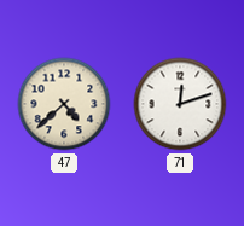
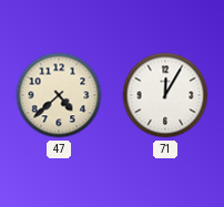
71: 12:12 -> 12:05 (165, 95)
